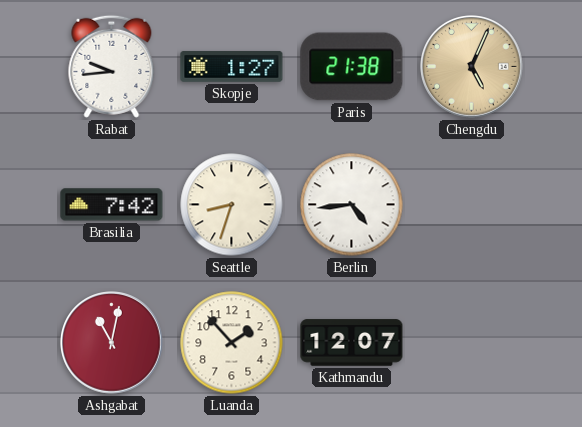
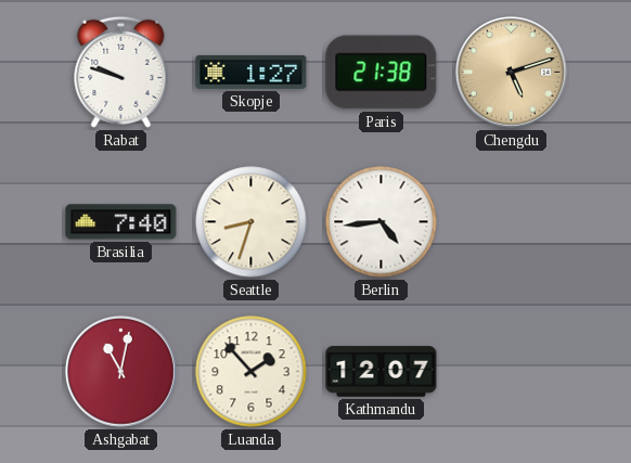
Rabat: 9:44 -> 9:48 (121, 72)
Chengdu: 5:04 -> 5:12 (512, 73)
Brasilia: 7:42 -> 7:40 (121, 222)
